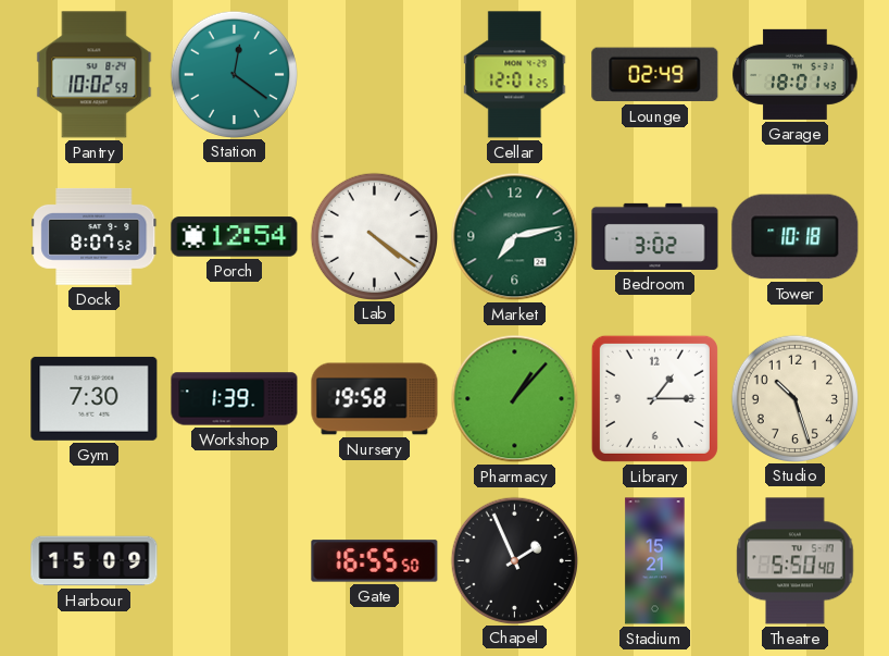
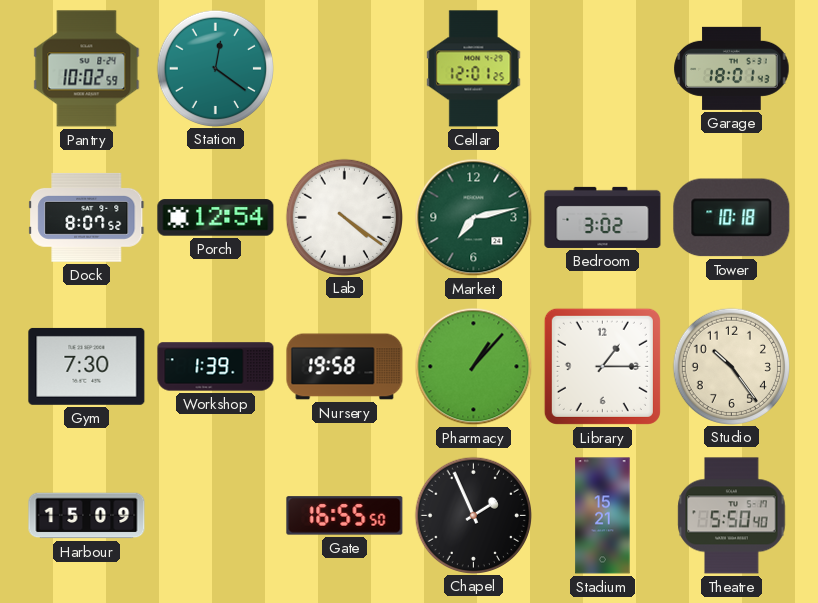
Lounge: 02:49 -> none (655, 75)
Studio: 10:27 -> 10:24 (731, 366)
